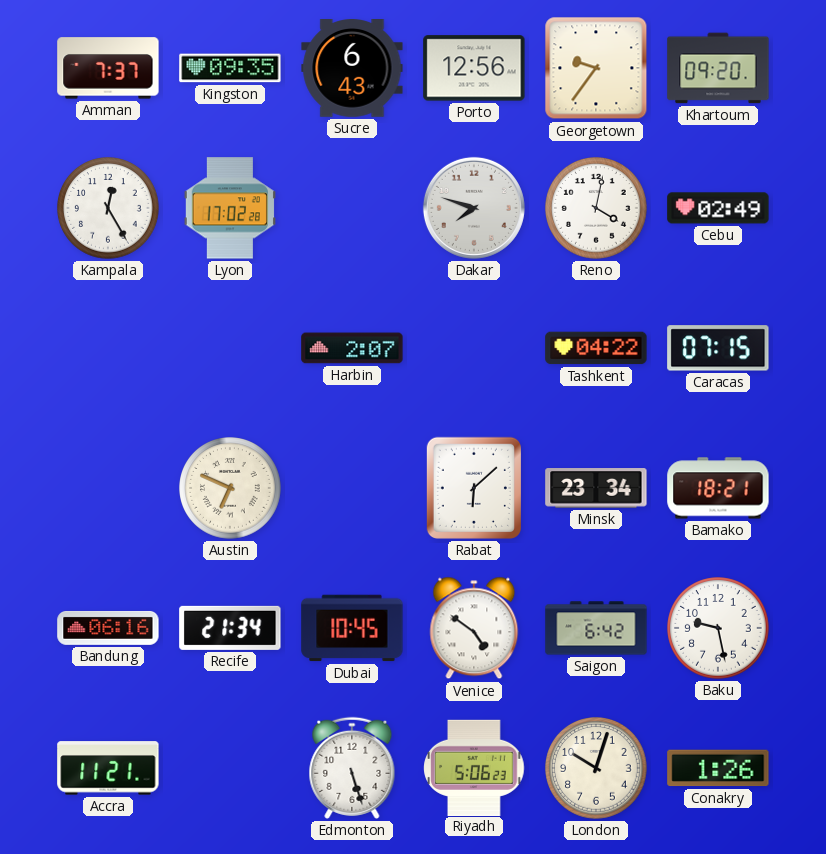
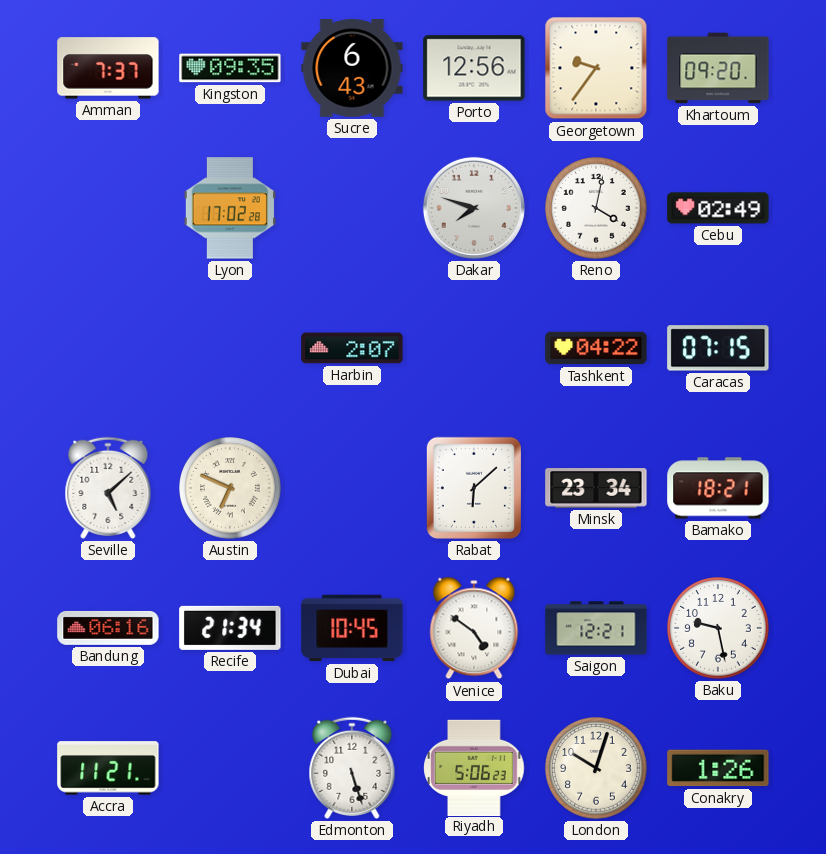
Kampala: 12:25 -> none (108, 208)
Seville: none -> 5:08 (108, 488)
Saigon: 6:42 -> 12:21 (596, 628)
